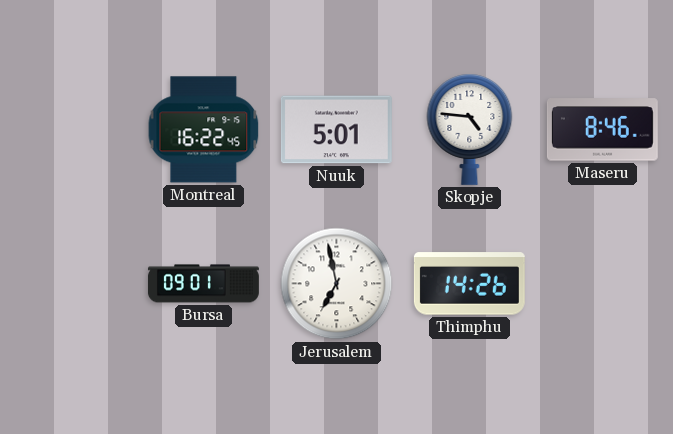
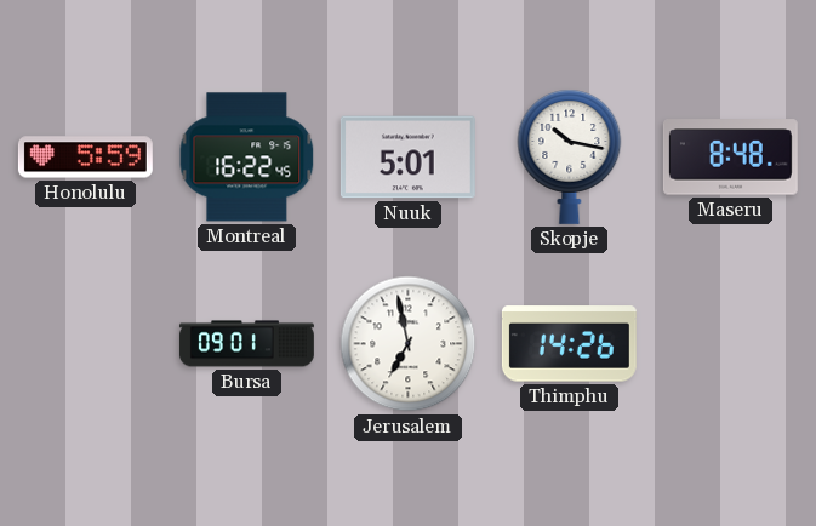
Honolulu: none -> 5:59 (85, 158)
Skopje: 4:46 -> 10:17 (570, 156)
Maseru: 8:46 -> 8:48 (730, 158)
